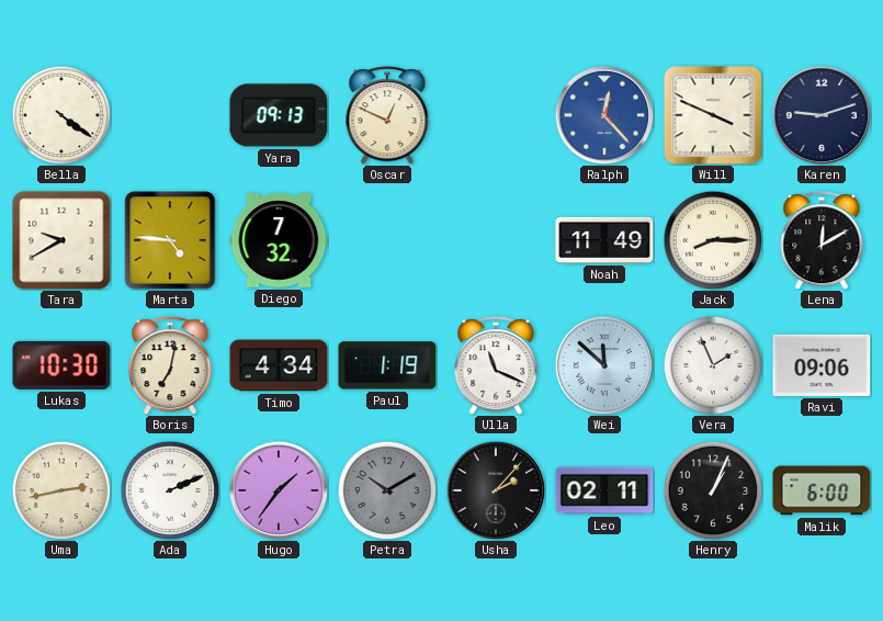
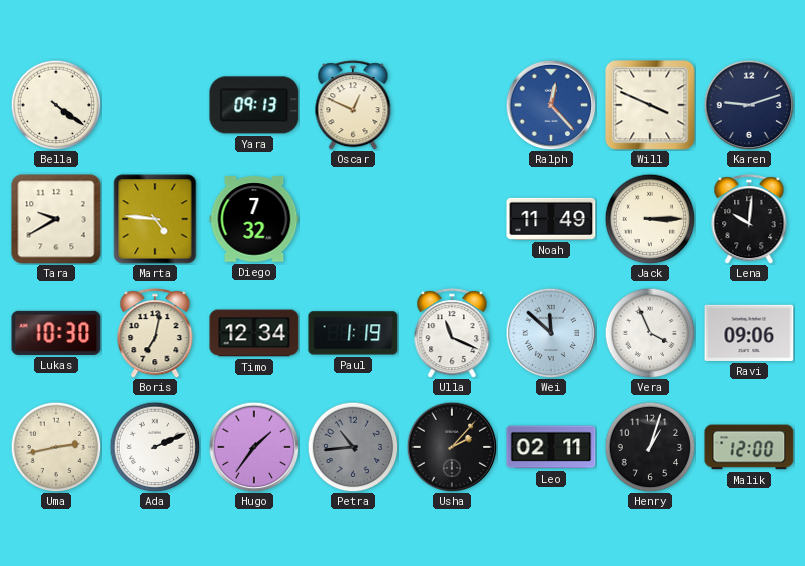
Jack: 8:15 -> 3:15 (650, 219)
Lena: 12:10 -> 10:01 (749, 219)
Timo: 4:34 -> 12:34 (254, 333)
Vera: 1:56 -> 3:56 (650, 333)
Petra: 10:10 -> 10:44 (353, 447)
Henry: 1:04 -> 1:03 (650, 447)
Malik: 6:00 -> 12:00 (749, 447)
